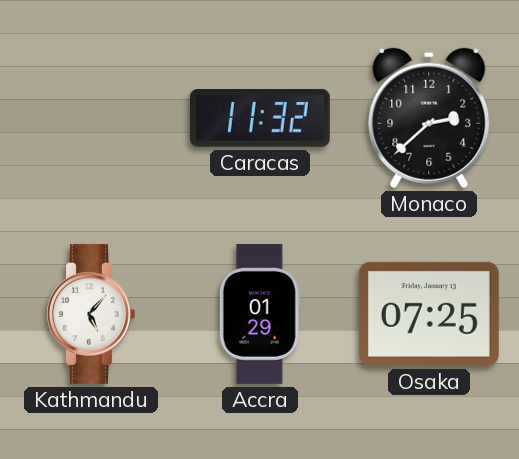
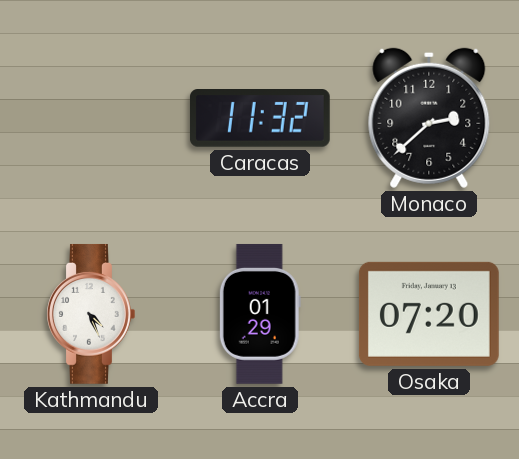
Kathmandu: 5:07 -> 4:26 (91, 314)
Osaka: 07:25 -> 07:20 (429, 314)
